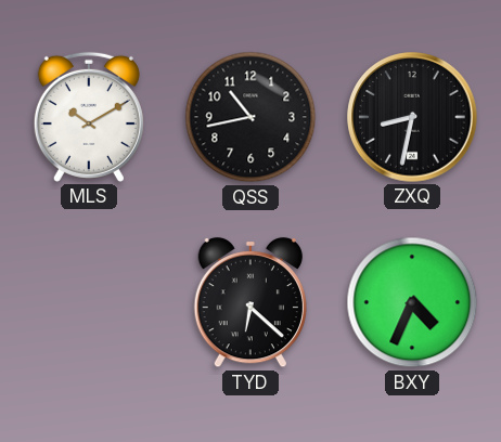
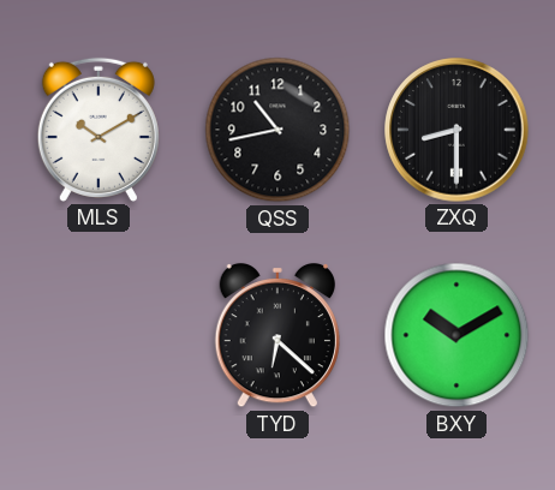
ZXQ: 8:32 -> 8:30 (456, 130)
BXY: 4:34 -> 10:10 (456, 335)
